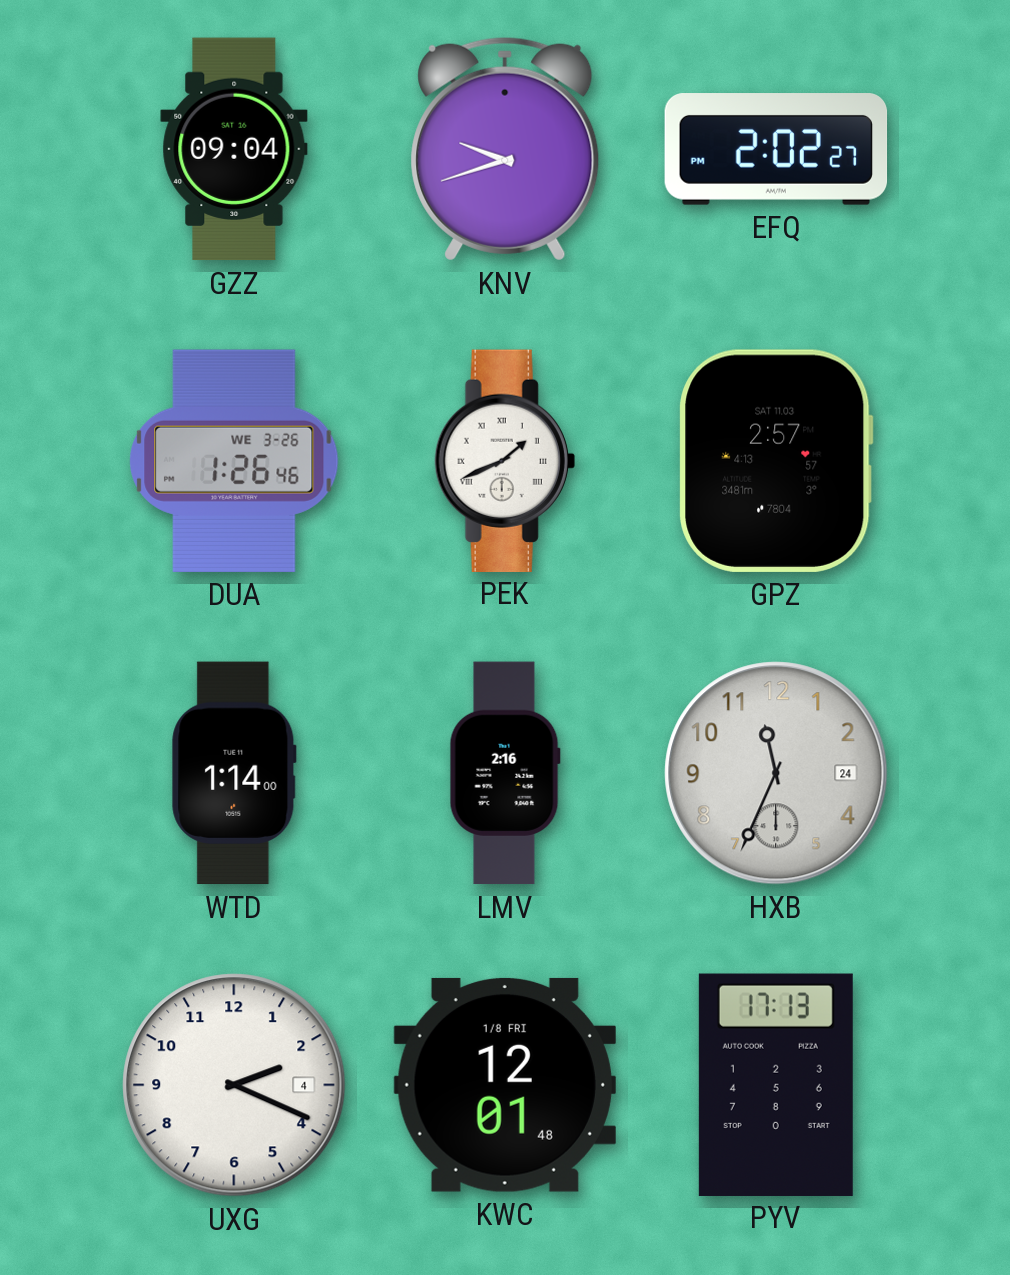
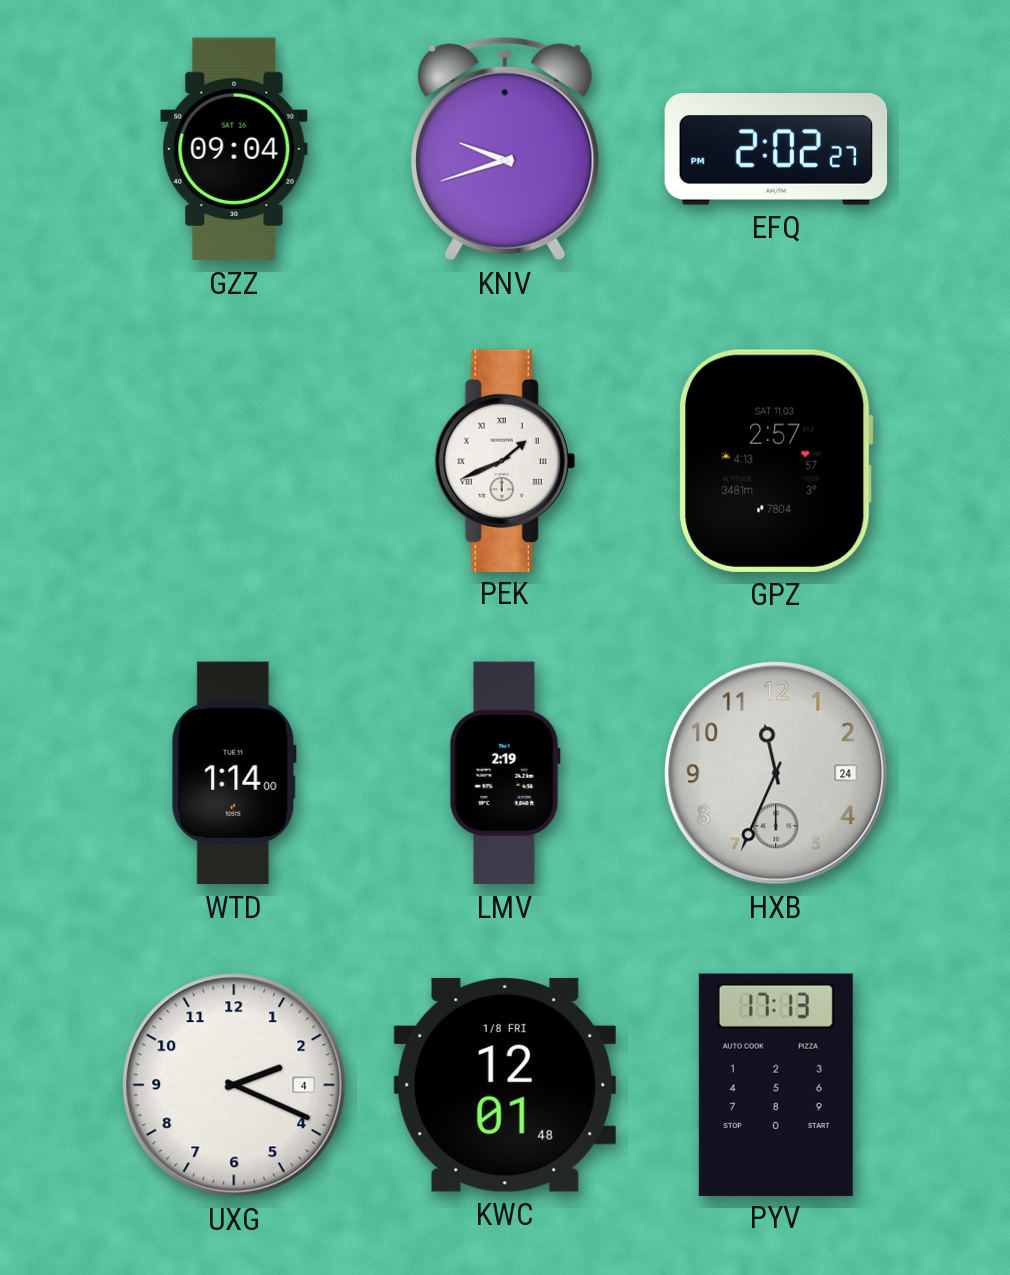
DUA: 1:26 -> none (234, 461)
LMV: 2:16 -> 2:19 (505, 773)
